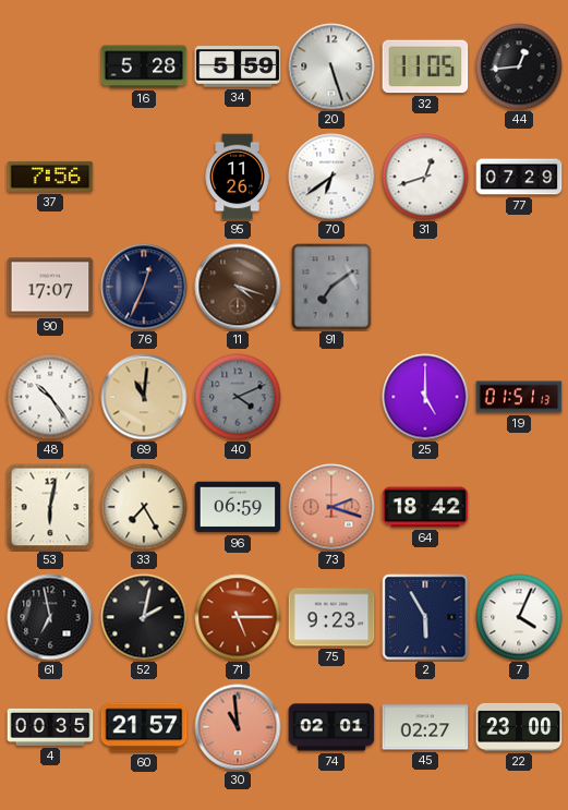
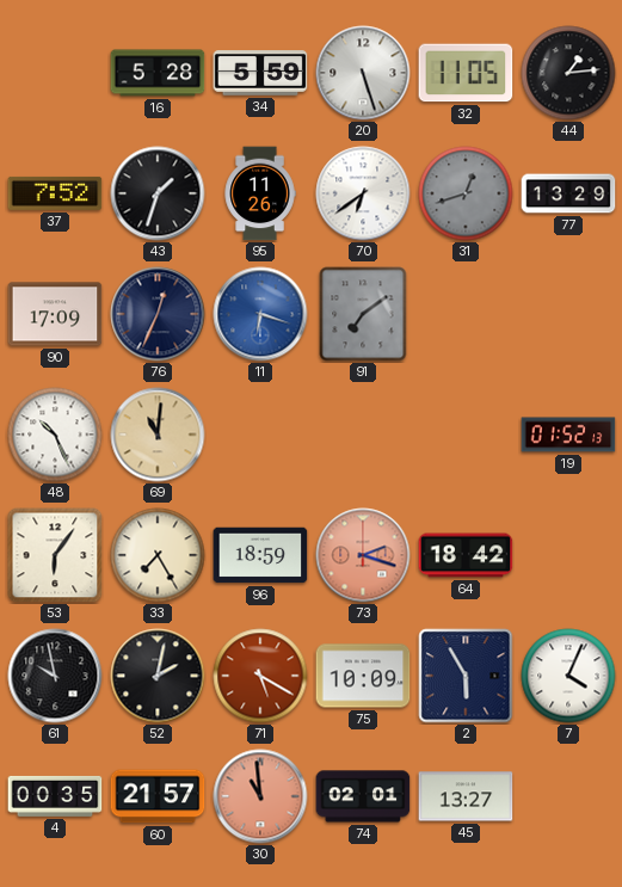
44: 12:44 -> 1:14 (568, 73)
37: 7:56 -> 7:52 (55, 193)
43: none -> 1:33 (158, 193)
31 dial: white -> grey (466, 193)
77: 07:29 -> 13:29 (568, 193)
90: 17:07 -> 17:09 (55, 314)
11: 4:18 -> 6:18 (260, 314)
11 dial: brown -> blue (260, 314)
48: 10:24 -> 10:26 (55, 435)
40: 4:11 -> none (238, 397)
25: 5:00 -> none (425, 397)
19: 01:51 -> 01:52 (568, 435)
53: 6:02 -> 6:06 (55, 555)
96: 06:59 -> 18:59 (260, 555)
61: 6:58 -> 9:58 (55, 676)
71: 5:15 -> 5:20 (260, 676)
75: 9:23 -> 10:09 (363, 676)
45: 02:27 -> 13:27 (466, 796)
22: 23:00 -> none (519, 727)
